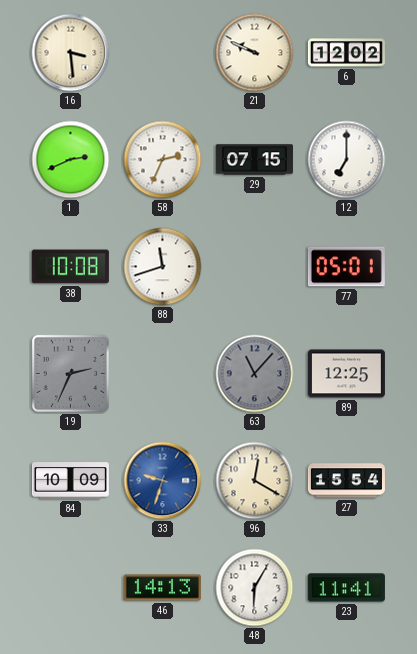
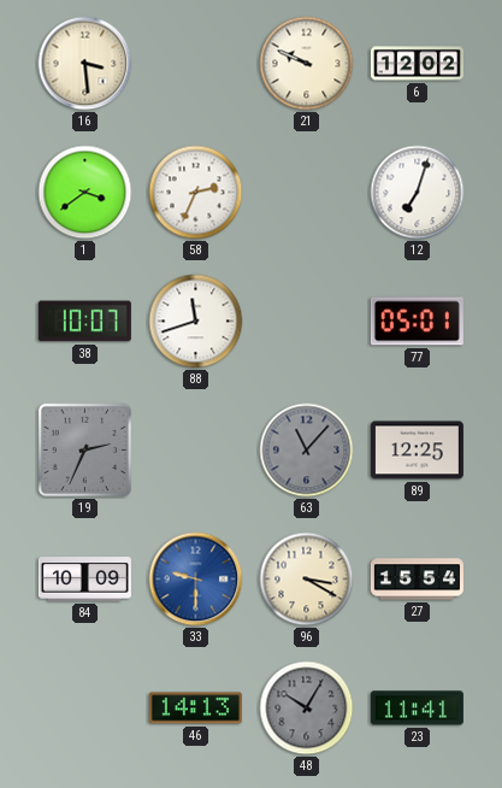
1: 2:41 -> 3:39 (85, 193)
29: 07:15 -> none (254, 160)
12: 7:00 -> 7:03 (418, 193)
38: 10:08 -> 10:07 (84, 322)
33: 9:33 -> 9:30 (196, 580)
96: 12:20 -> 3:20 (307, 580)
48: 6:05 -> 10:05 (307, 708)
48 dial: white -> grey (307, 708)
